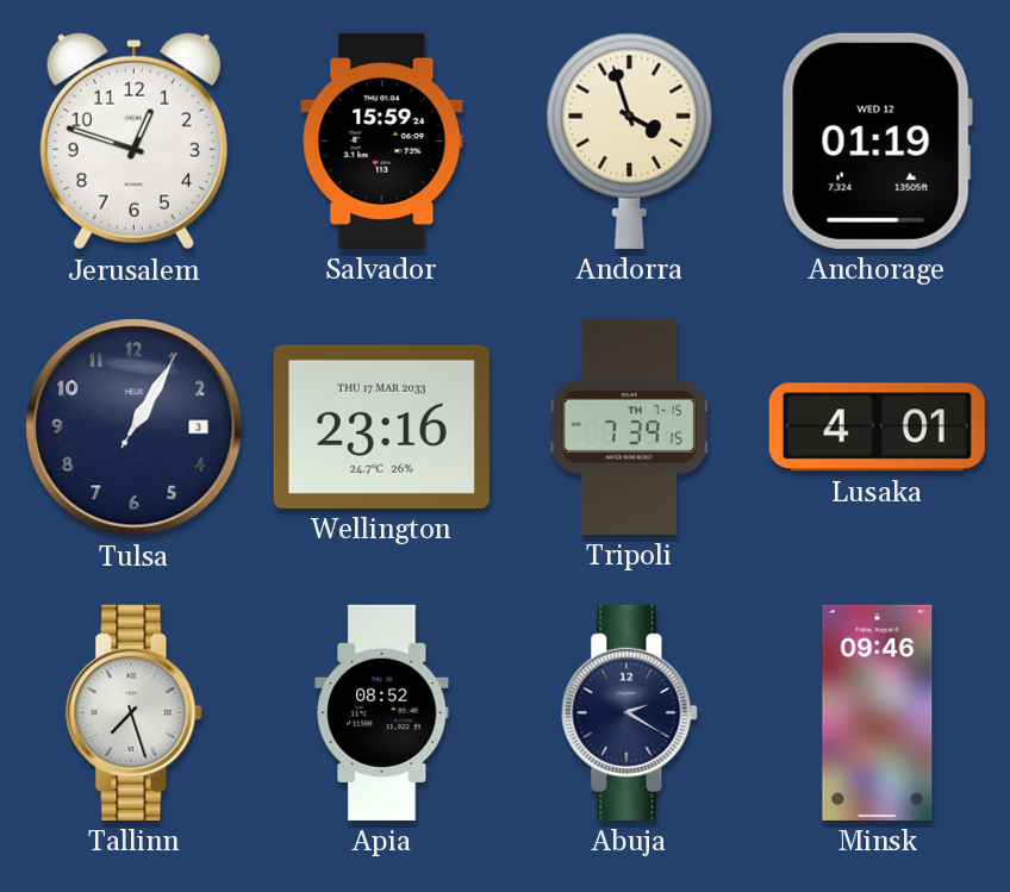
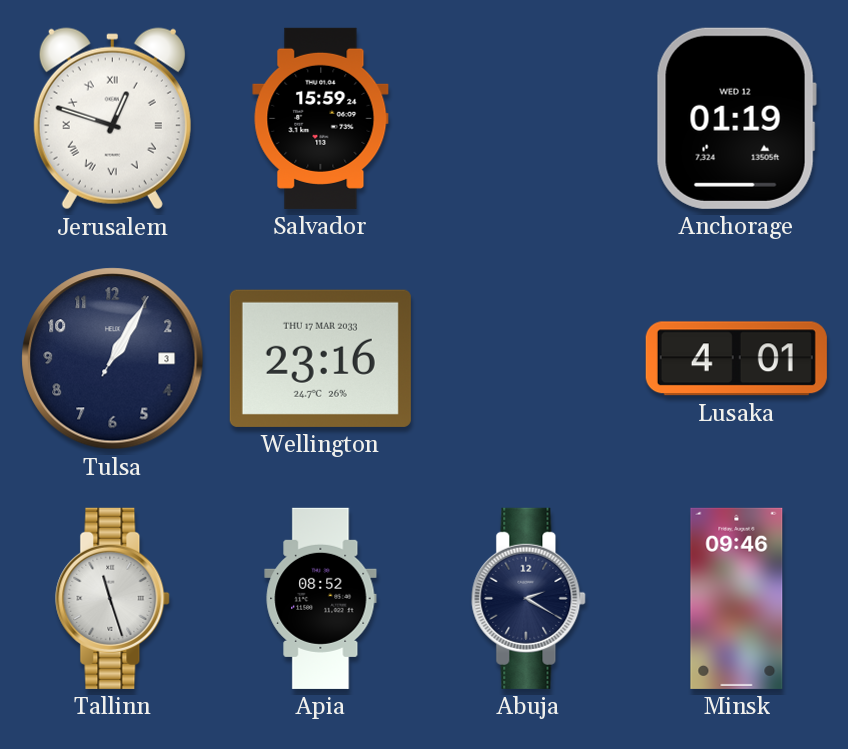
Jerusalem numerals: Arabic -> Roman (112, 119)
Andorra: 3:57 -> none (630, 141)
Tripoli: 7:39 -> none (630, 426)
Tallinn: 7:27 -> 11:27 (113, 598)
